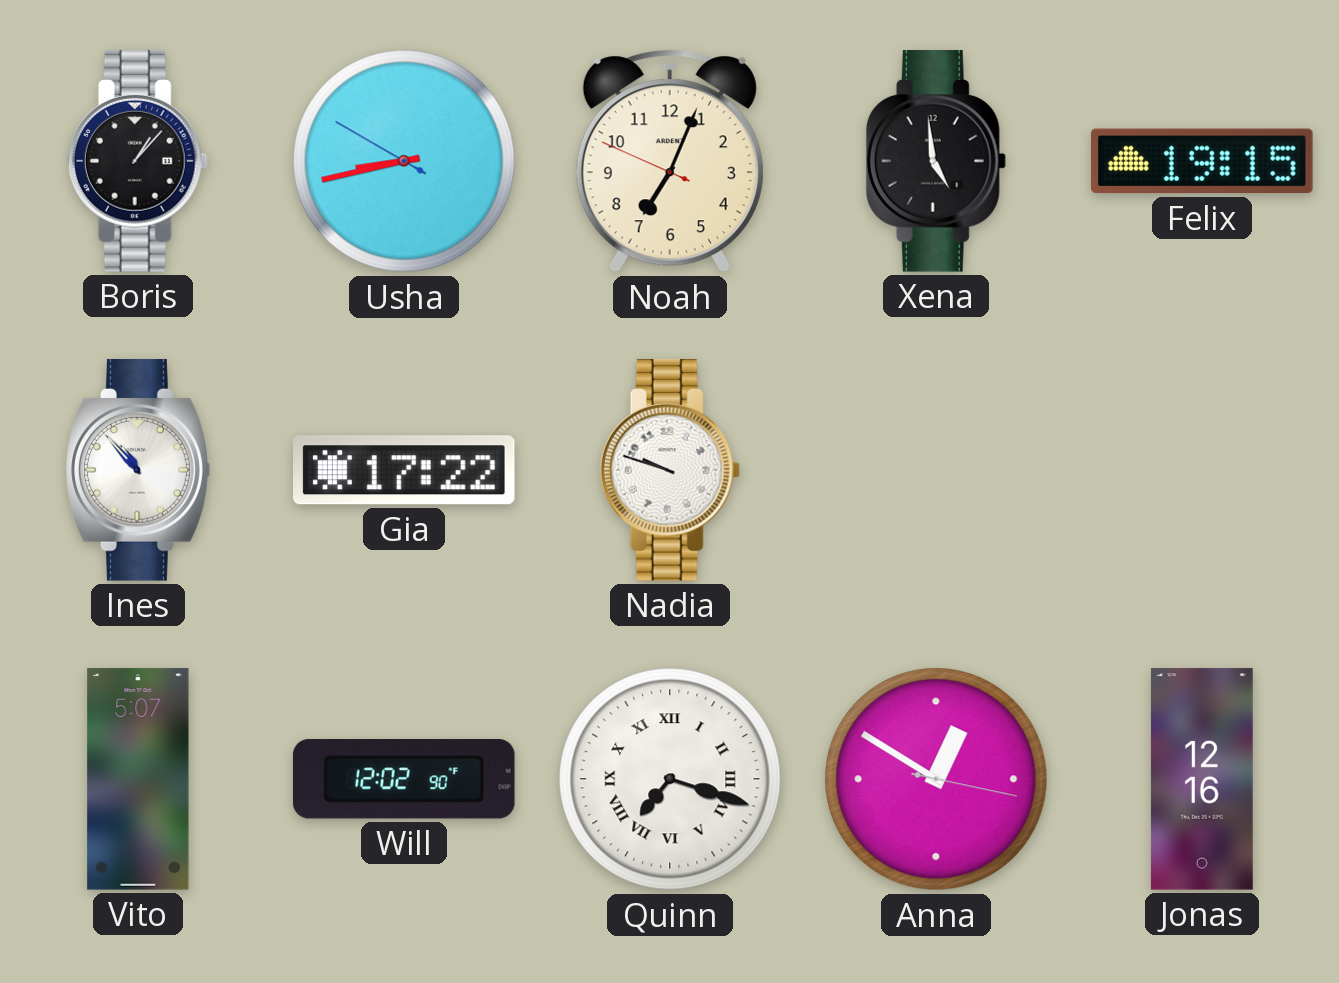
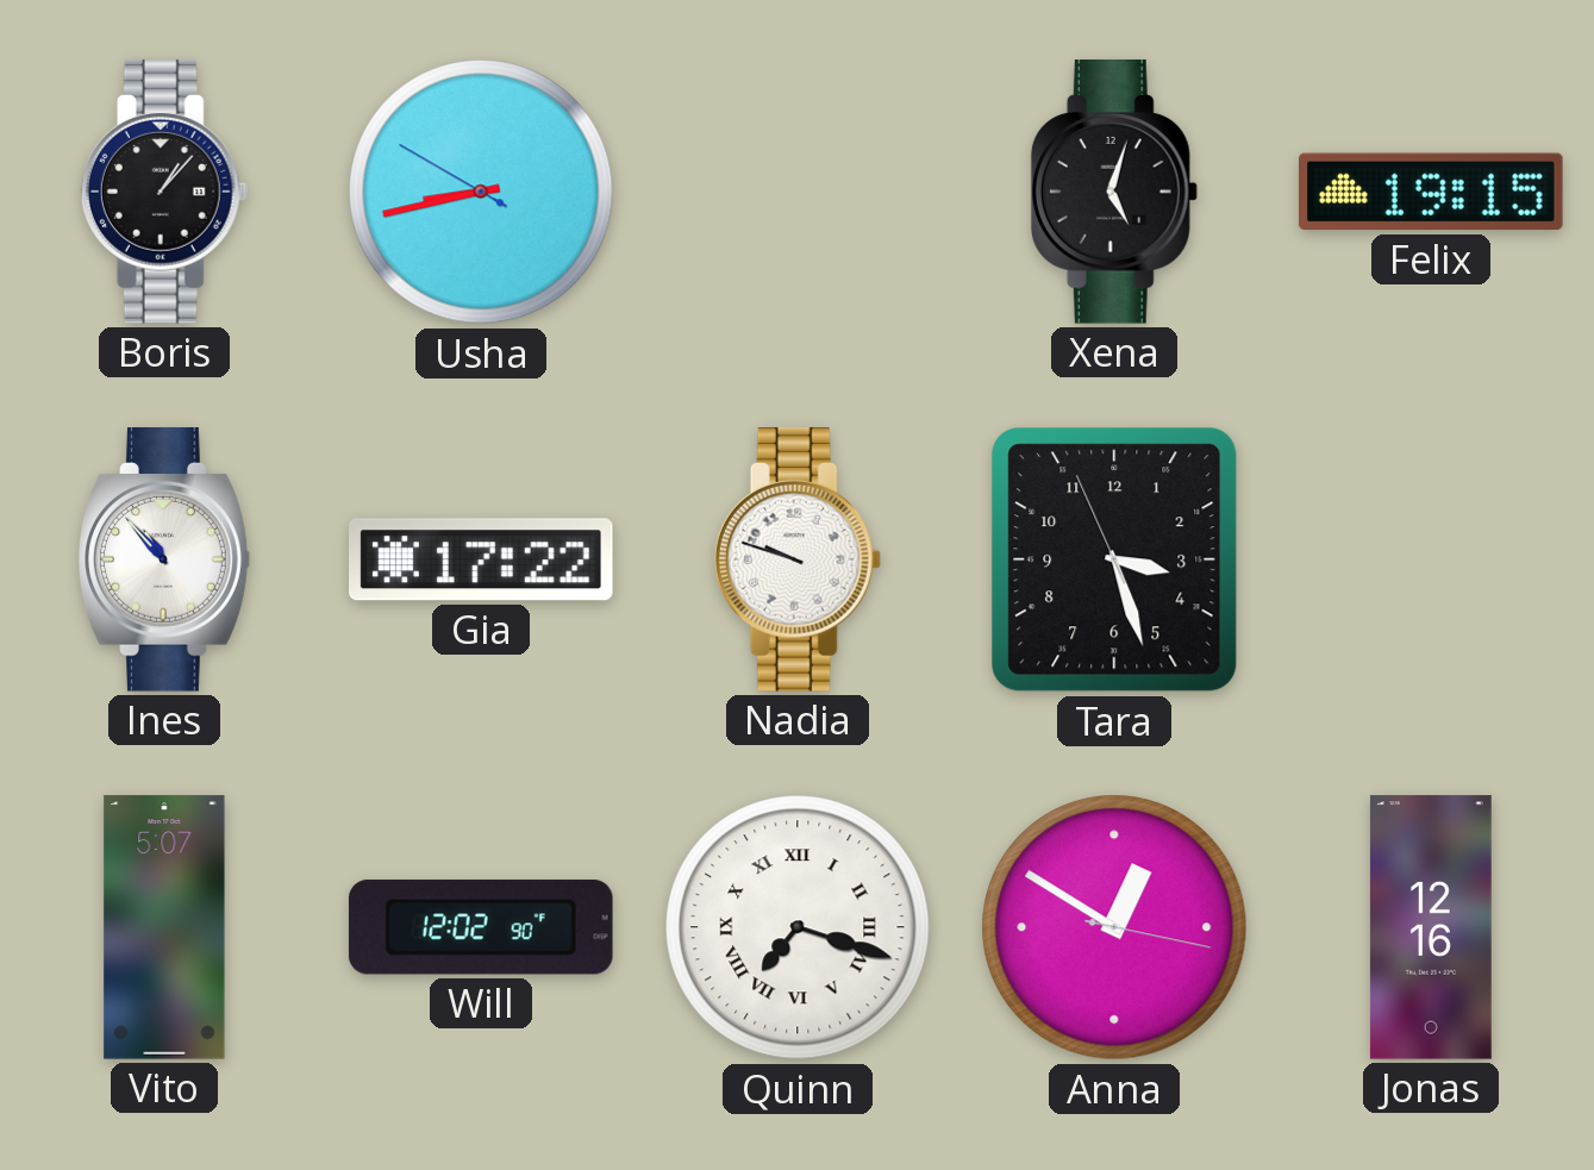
Noah: 7:03 -> none (670, 161)
Xena: 4:59 -> 5:03 (1114, 193)
Tara: none -> 3:26 (1114, 559)
